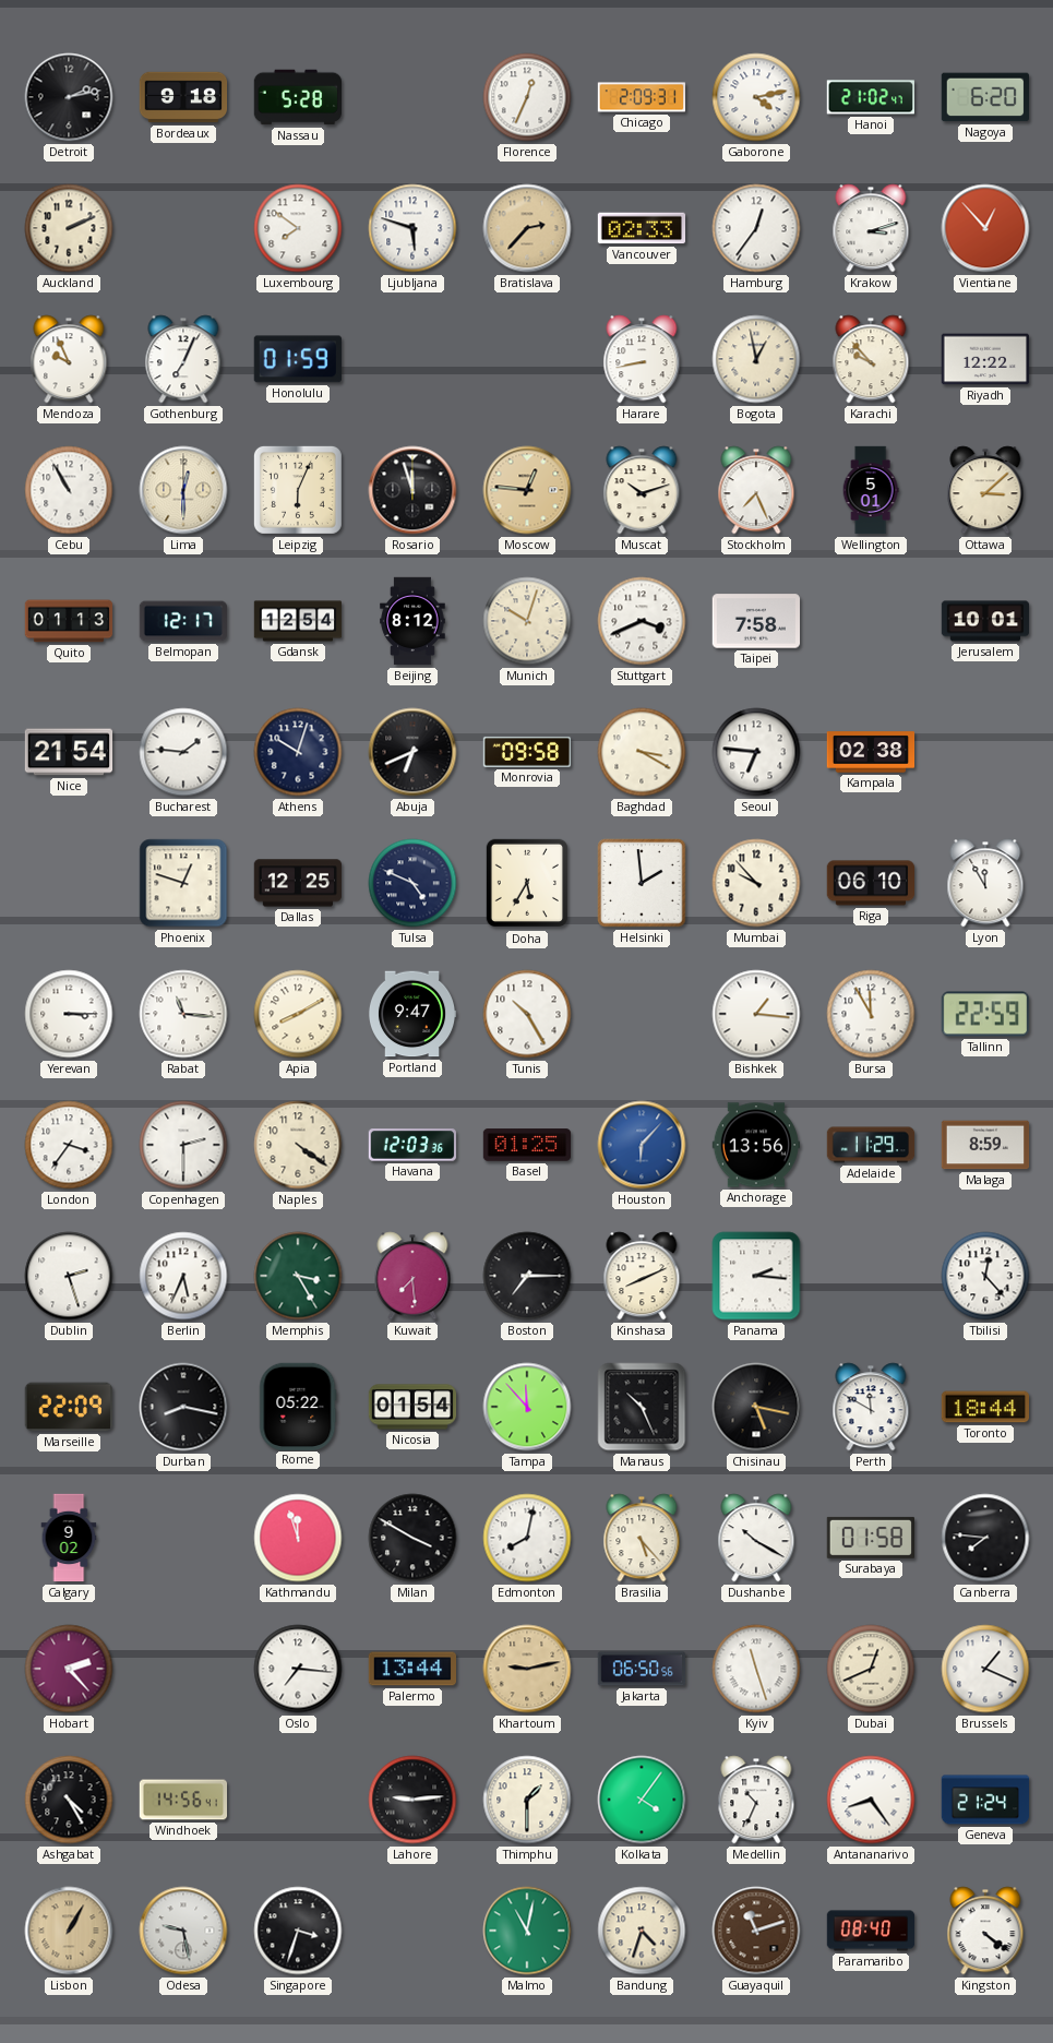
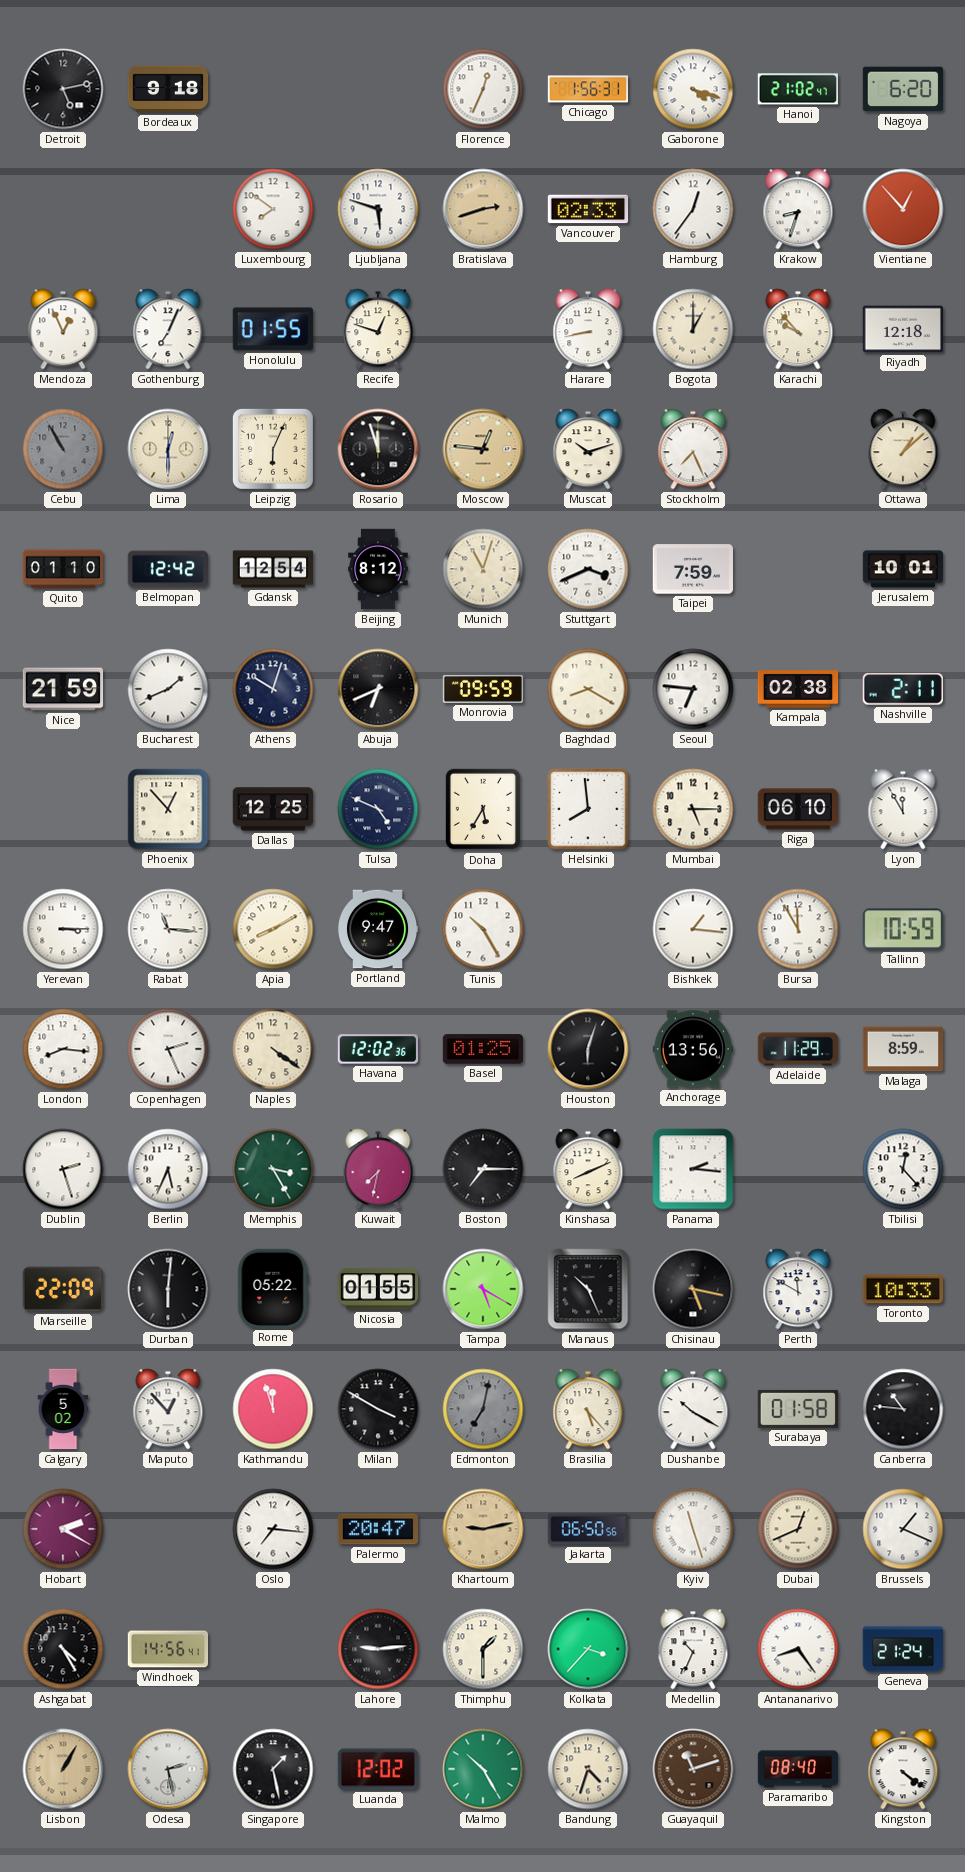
Detroit: 2:13 -> 5:13 (63, 89)
Nassau: 5:28 -> none (298, 97)
Chicago: 2:09 -> 1:56 (588, 89)
Gaborone: 4:13 -> 4:18 (693, 89)
Auckland: 2:11 -> none (69, 228)
Bratislava: 2:37 -> 2:42 (483, 209)
Krakow: 3:12 -> 8:33 (798, 209)
Mendoza: 9:56 -> 12:56 (63, 329)
Honolulu: 01:59 -> 01:55 (273, 329)
Recife: none -> 12:48 (378, 329)
Bogota: 12:58 -> 1:00 (693, 329)
Riyadh: 12:22 -> 12:18 (902, 329)
Cebu dial: white -> grey (63, 449)
Wellington: 5:01 -> none (871, 490)
Ottawa: 3:08 -> 1:08 (903, 449)
Quito: 01:13 -> 01:10 (63, 569)
Belmopan: 12:17 -> 12:42 (167, 569)
Munich: 10:03 -> 11:03 (483, 569)
Taipei: 7:58 -> 7:59 (693, 569)
Nice: 21:54 -> 21:59 (63, 689)
Bucharest: 1:46 -> 1:41 (168, 689)
Monrovia: 09:58 -> 09:59 (483, 689)
Baghdad: 3:20 -> 8:20 (588, 689)
Nashville: none -> 2:11 (903, 689)
Phoenix: 12:48 -> 12:53 (168, 809)
Helsinki: 1:59 -> 7:59 (588, 809)
Mumbai: 9:53 -> 5:15 (693, 809)
Tallinn: 22:59 -> 10:59 (902, 929)
London: 3:36 -> 8:16 (63, 1049)
Copenhagen: 2:30 -> 2:26 (168, 1049)
Havana: 12:03 -> 12:02 (378, 1049)
Houston: 6:07 -> 6:03 (588, 1049)
Houston dial: blue -> black (588, 1049)
Kuwait: 7:29 -> 7:32 (378, 1169)
Durban: 8:17 -> 6:01 (168, 1289)
Nicosia: 01:54 -> 01:55 (378, 1289)
Tampa: 11:53 -> 5:20 (483, 1289)
Toronto: 18:44 -> 10:33 (902, 1289)
Calgary: 9:02 -> 5:02 (63, 1409)
Maputo: none -> 12:53 (168, 1409)
Edmonton: 8:02 -> 7:02 (483, 1409)
Edmonton dial: white -> grey (483, 1409)
Canberra: 7:46 -> 10:46 (903, 1409)
Hobart: 2:23 -> 2:20 (63, 1529)
Palermo: 13:44 -> 20:47 (377, 1529)
Kolkata: 4:06 -> 3:37 (588, 1649)
Odesa: 9:28 -> 2:28 (168, 1769)
Singapore: 3:33 -> 1:28 (273, 1769)
Luanda: none -> 12:02 (377, 1769)
Malmo: 11:02 -> 10:25 (483, 1769)
